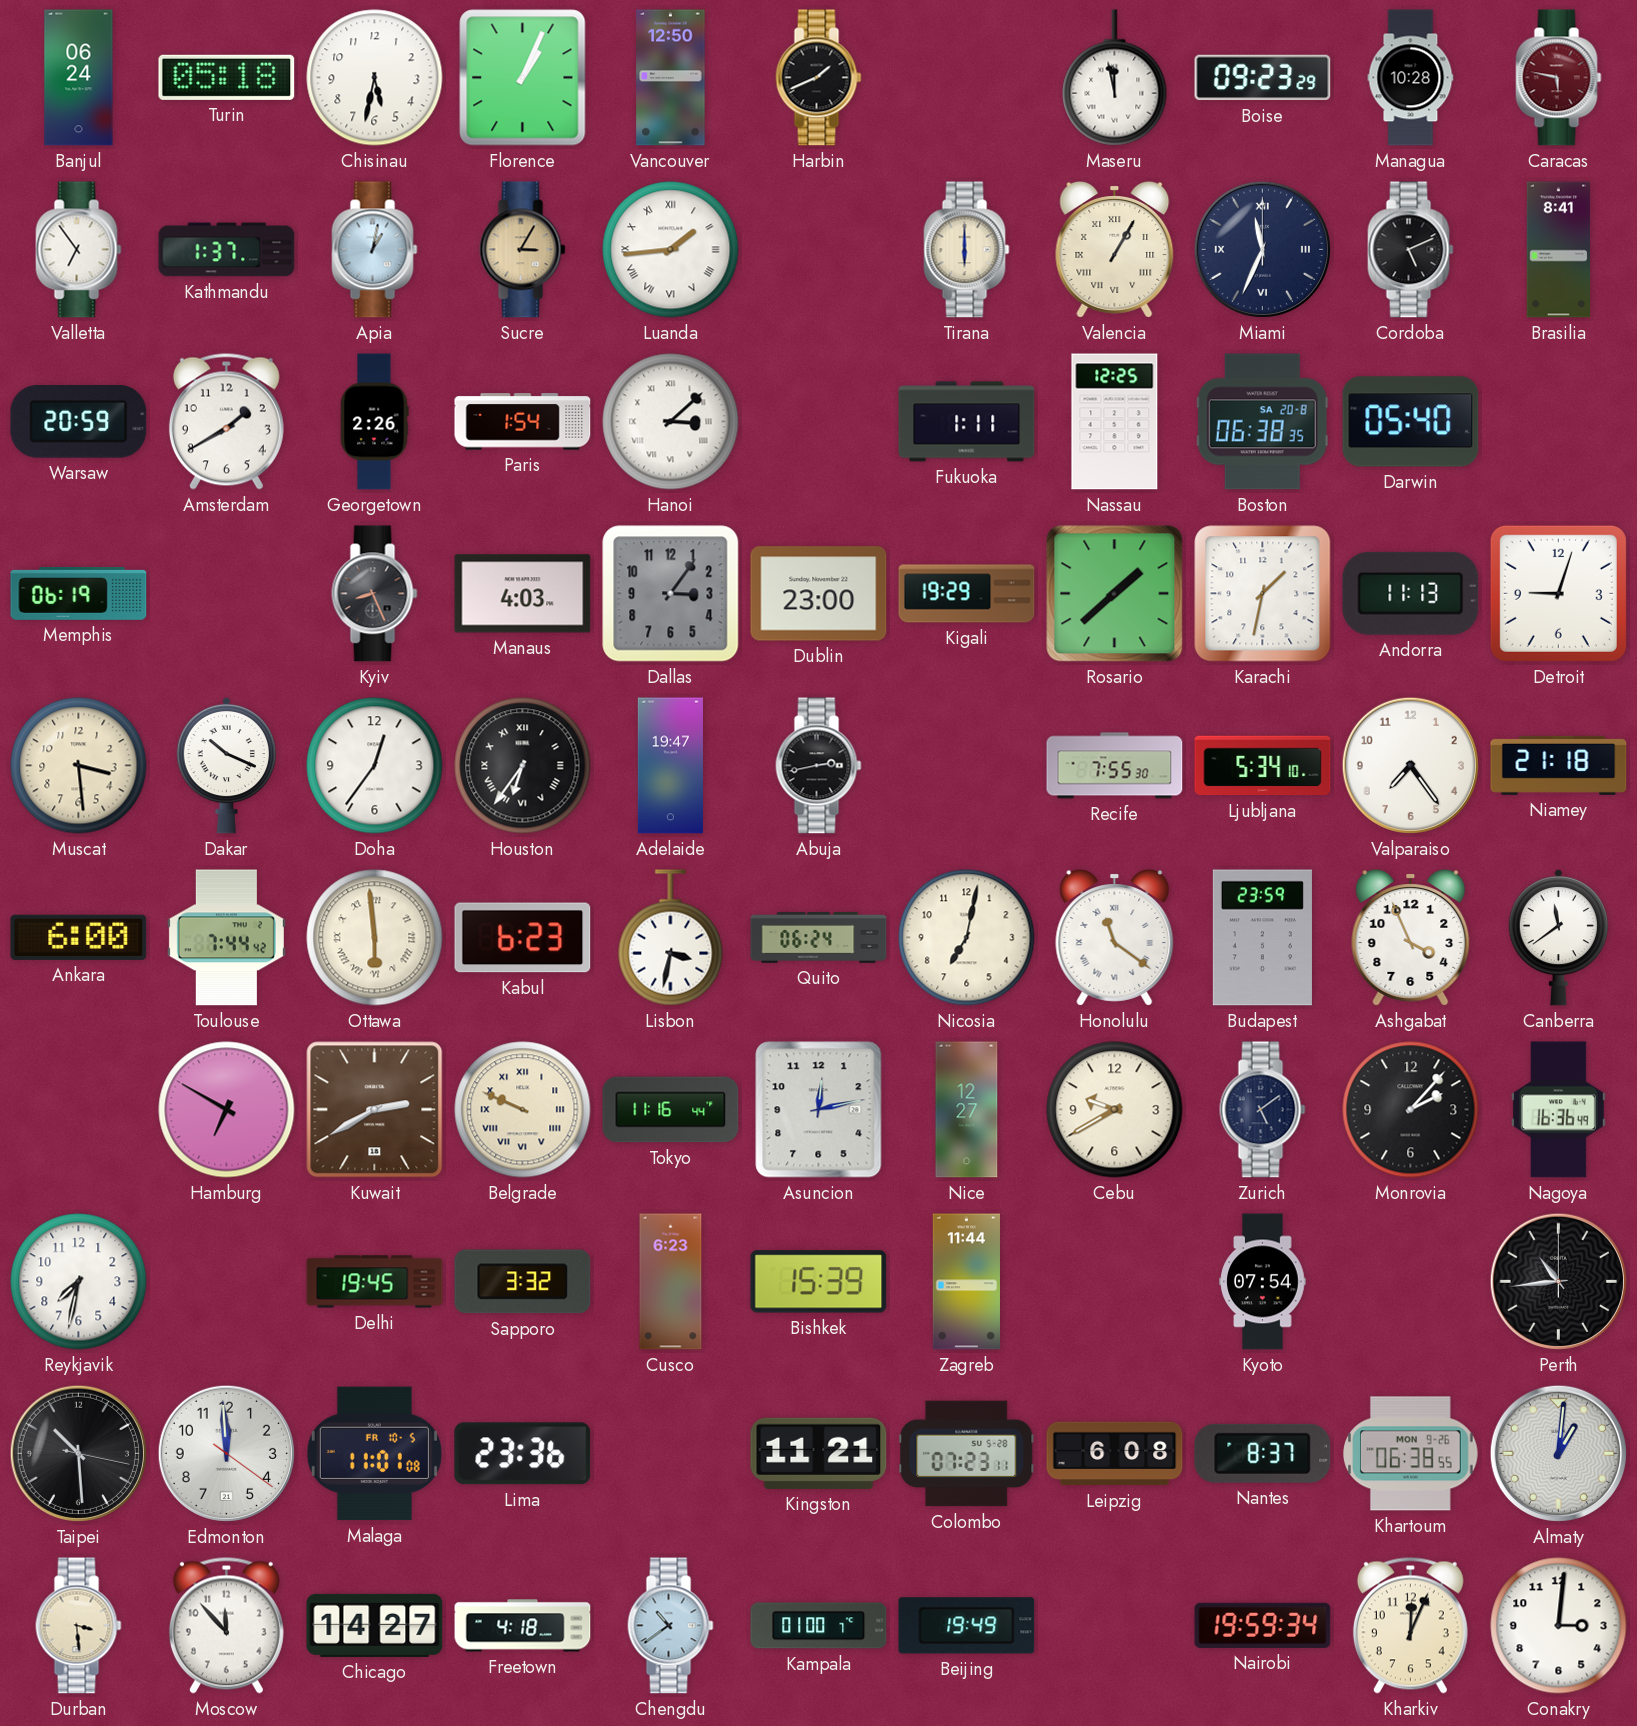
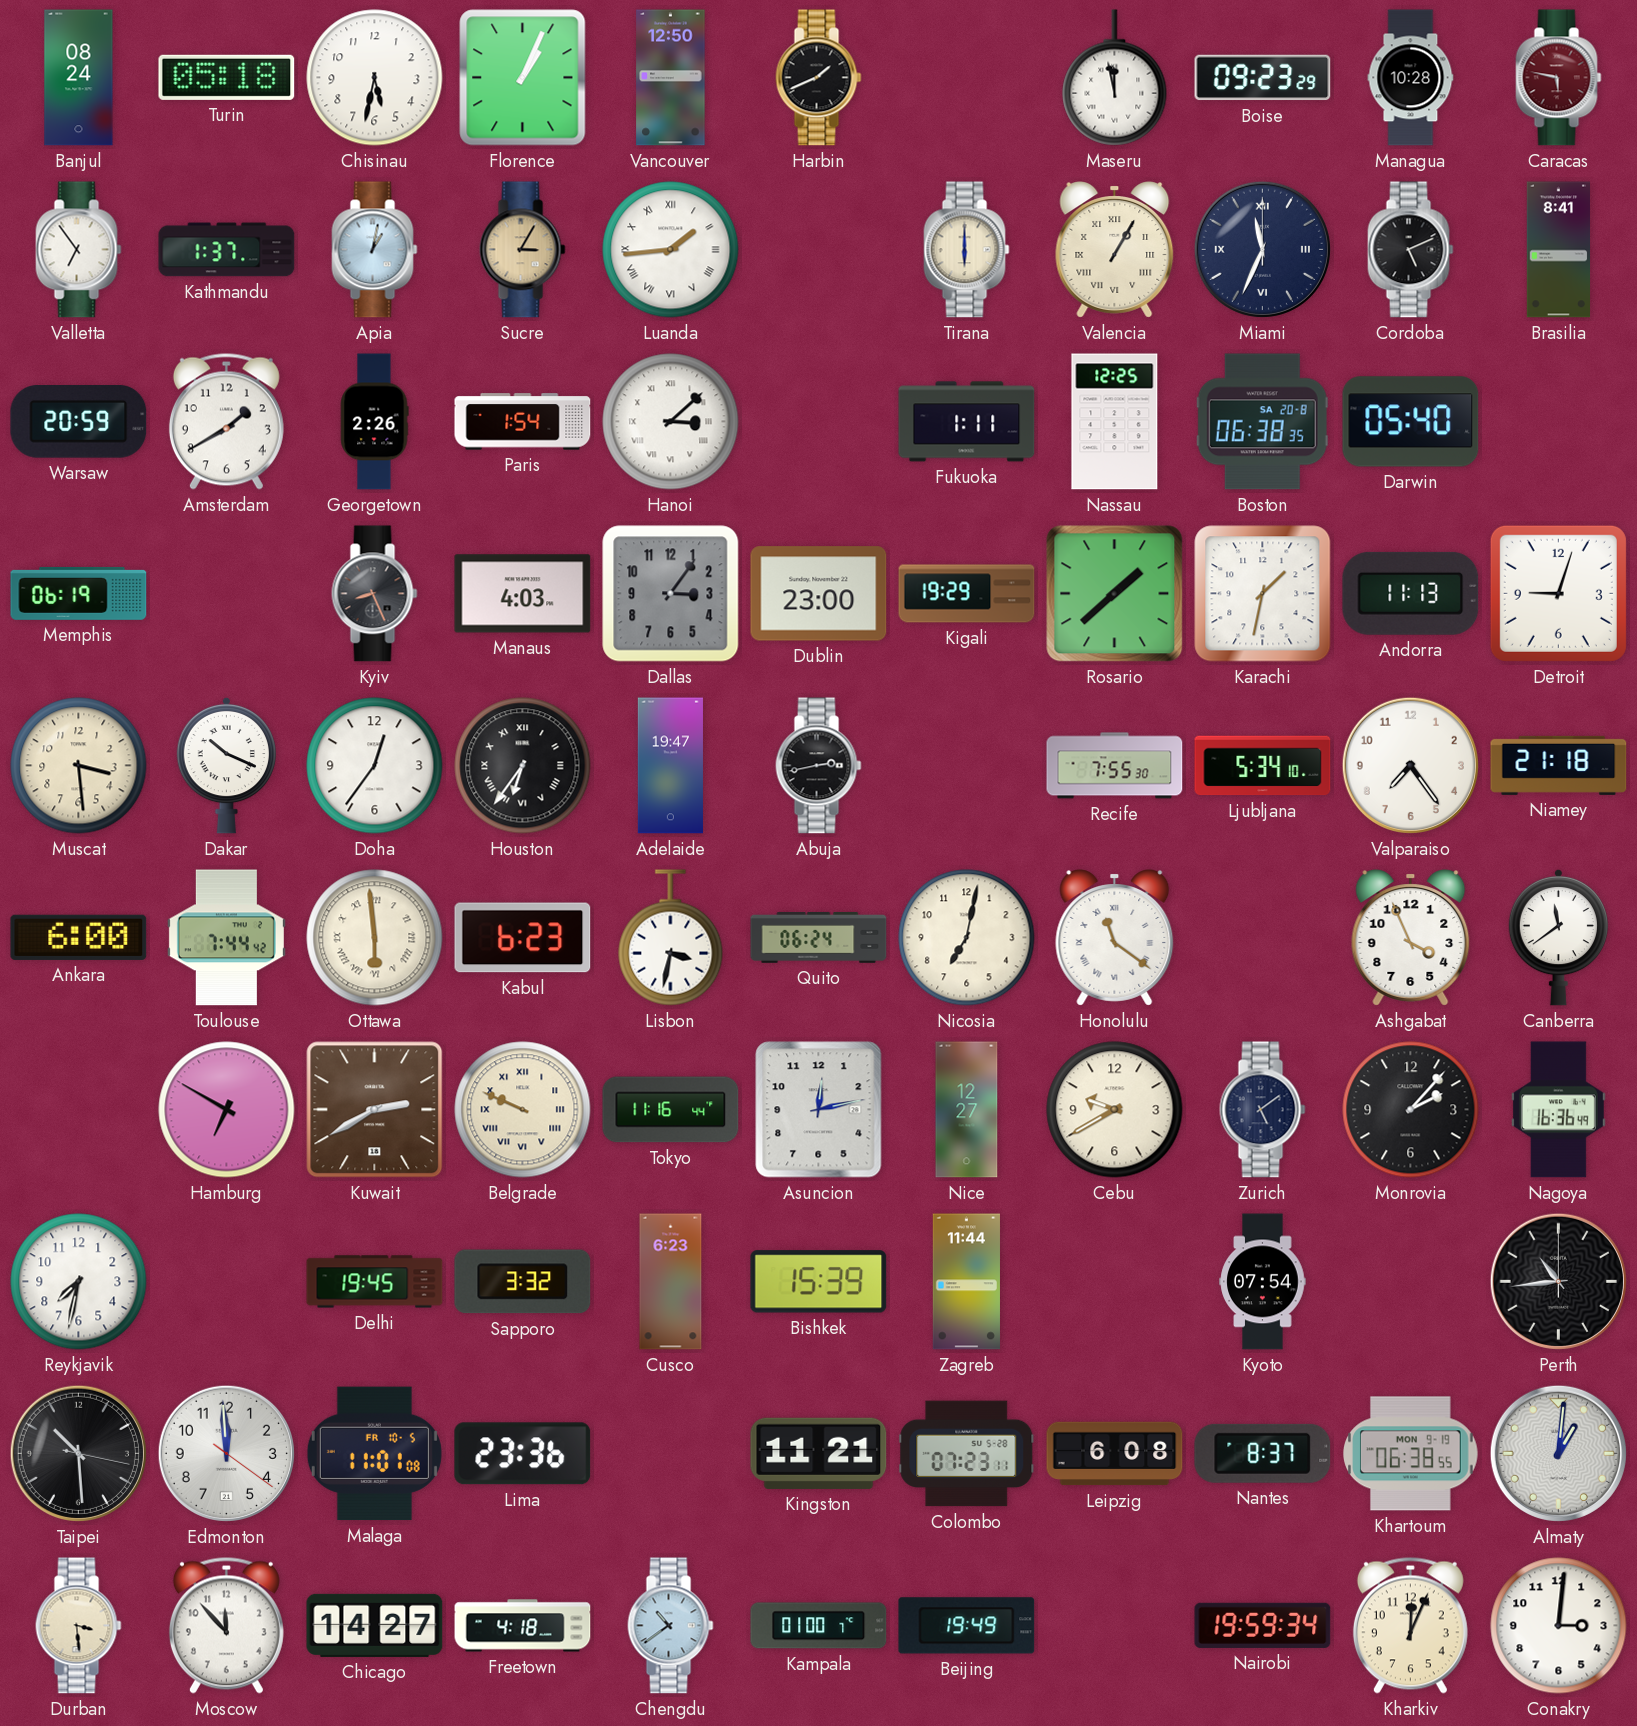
Banjul: 06:24 -> 08:24 (79, 78)
Budapest: 23:59 -> none (1262, 938)
Khartoum date: MON 9-26 -> MON 9-19 (1411, 1454)
